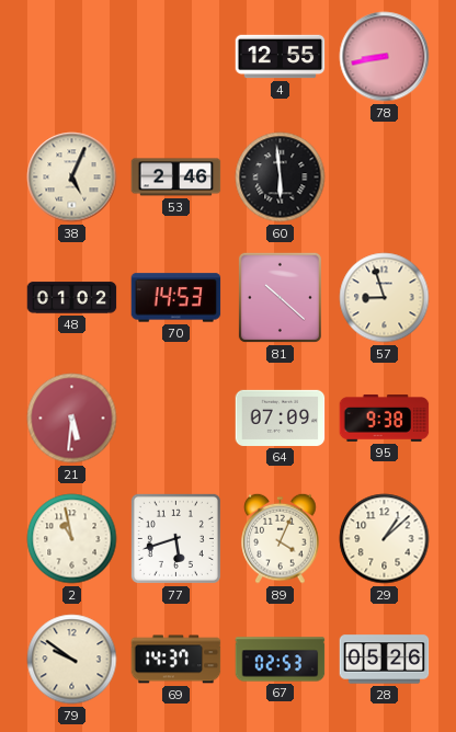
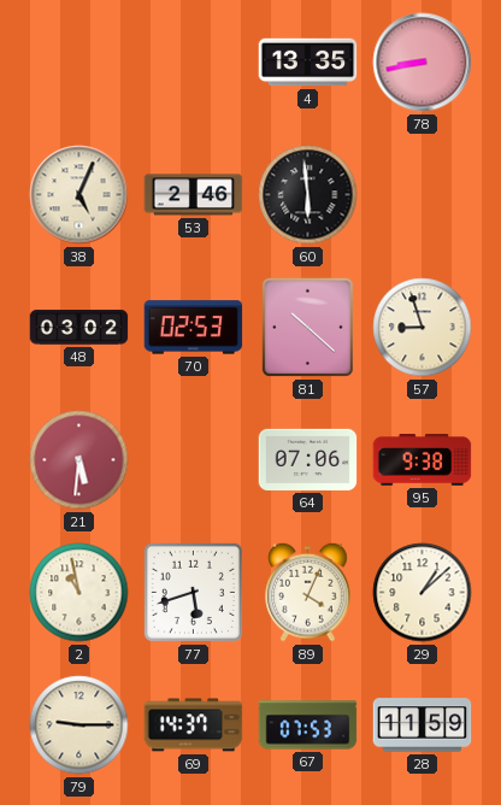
4: 12:55 -> 13:35 (308, 63)
48: 01:02 -> 03:02 (79, 328)
70: 14:53 -> 02:53 (194, 328)
64: 07:09 -> 07:06 (308, 459)
79: 9:51 -> 9:15 (79, 725)
67: 02:53 -> 07:53 (308, 725)
28: 05:26 -> 11:59 (423, 725)
